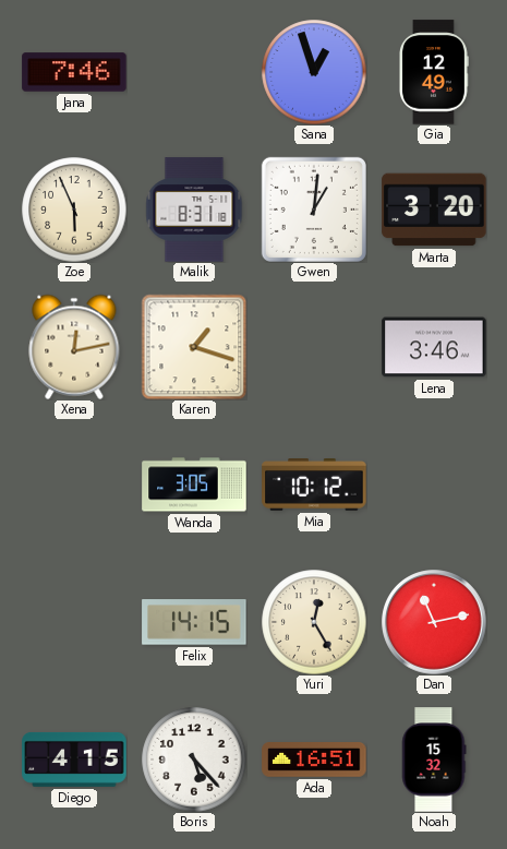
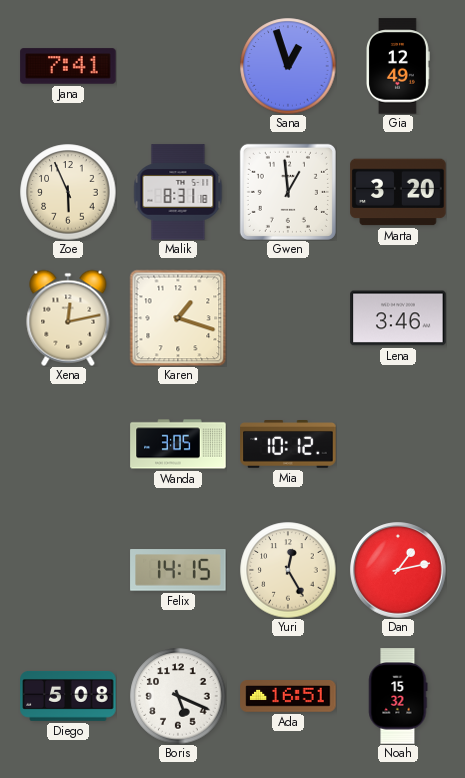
Jana: 7:46 -> 7:41 (68, 66)
Gwen: 1:01 -> 12:59 (288, 192)
Dan: 11:13 -> 1:13 (398, 570)
Diego: 4:15 -> 5:08 (68, 696)
Boris: 5:23 -> 5:19 (178, 696)
